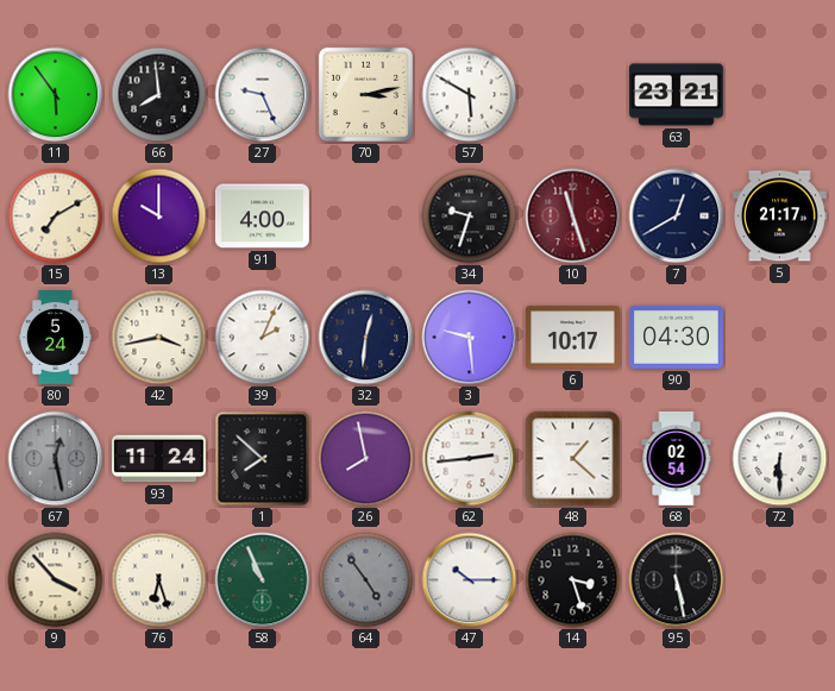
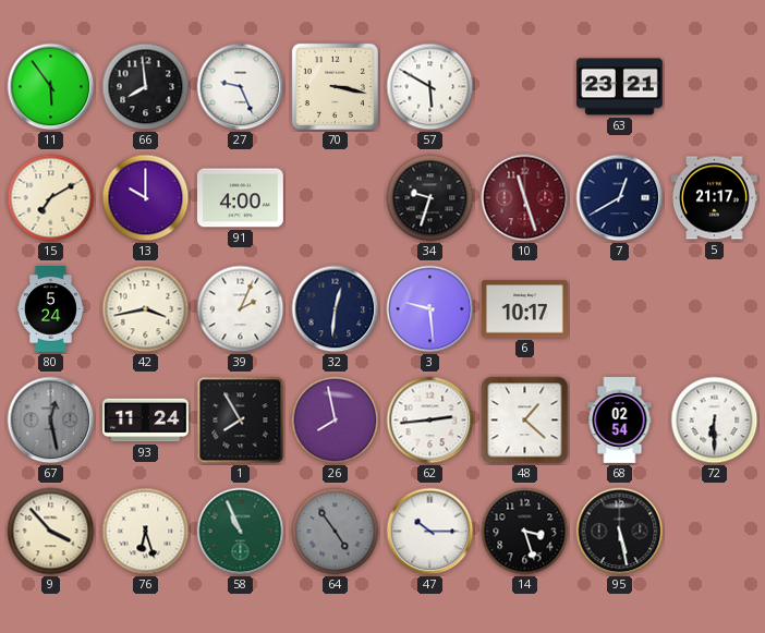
70: 3:13 -> 3:17 (335, 86)
90: 04:30 -> none (676, 337)
1: 7:52 -> 7:55 (241, 421)
